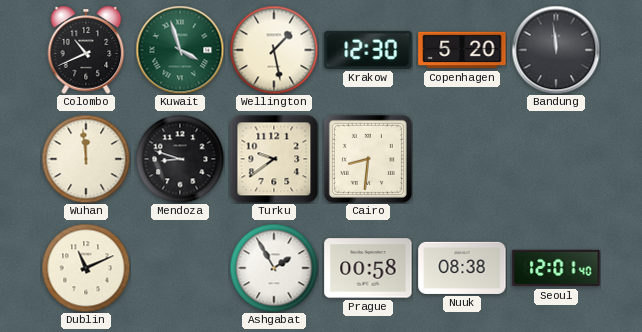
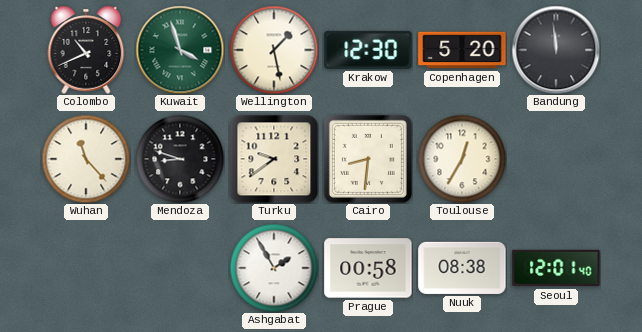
Wuhan: 11:59 -> 11:23 (86, 159)
Toulouse: none -> 12:35 (462, 159)
Dublin: 11:11 -> none (86, 268)
